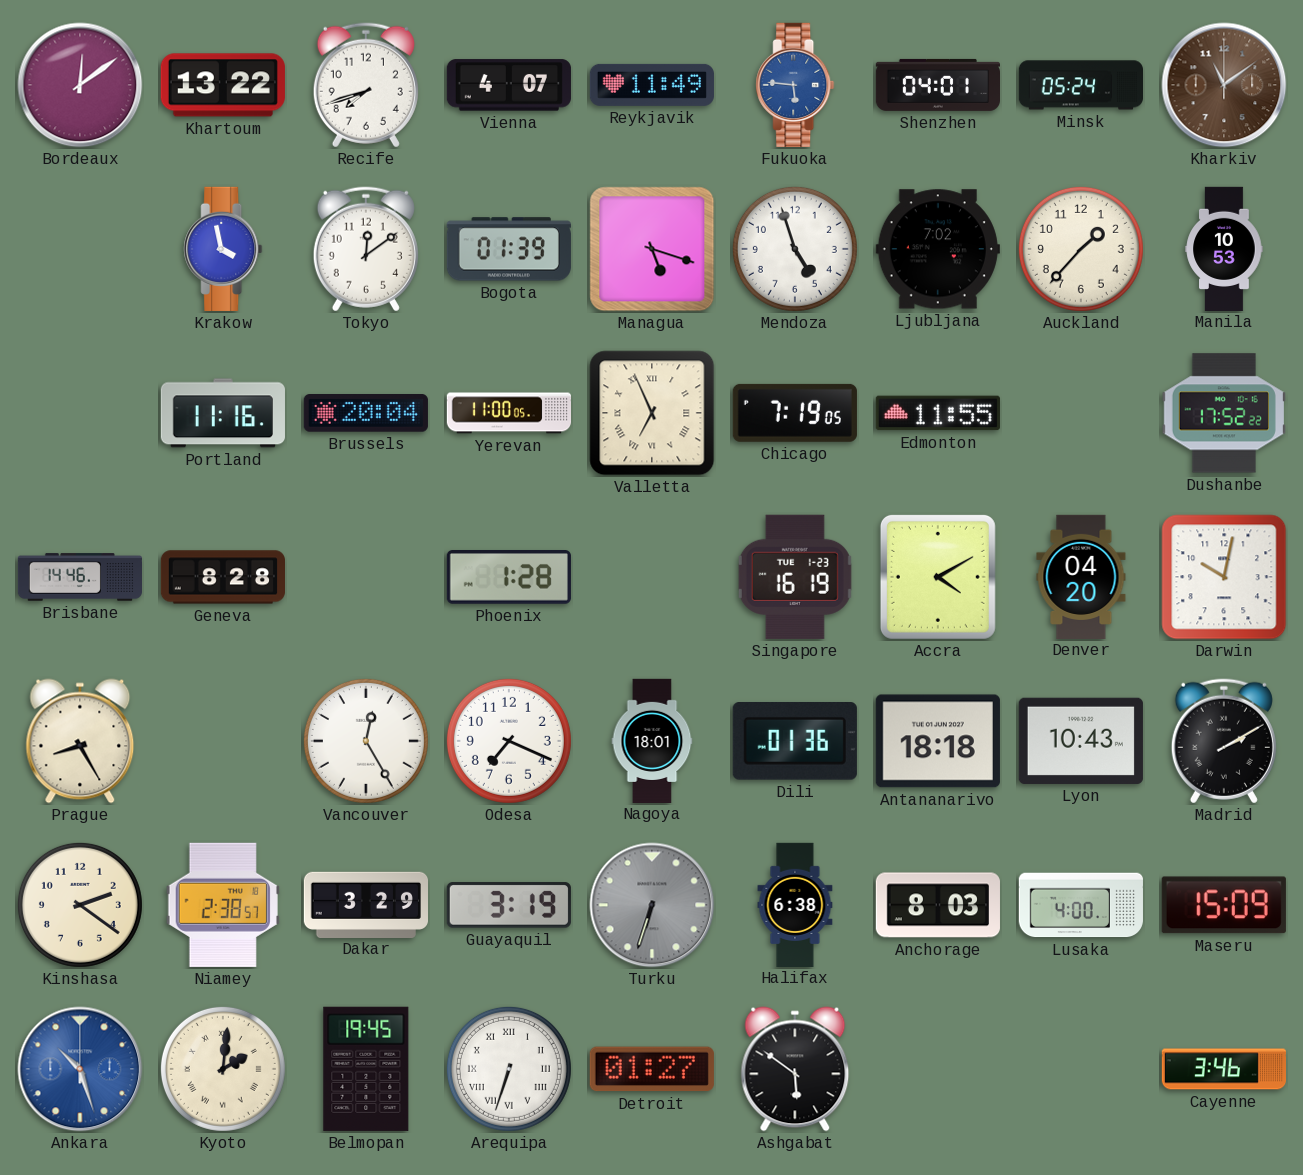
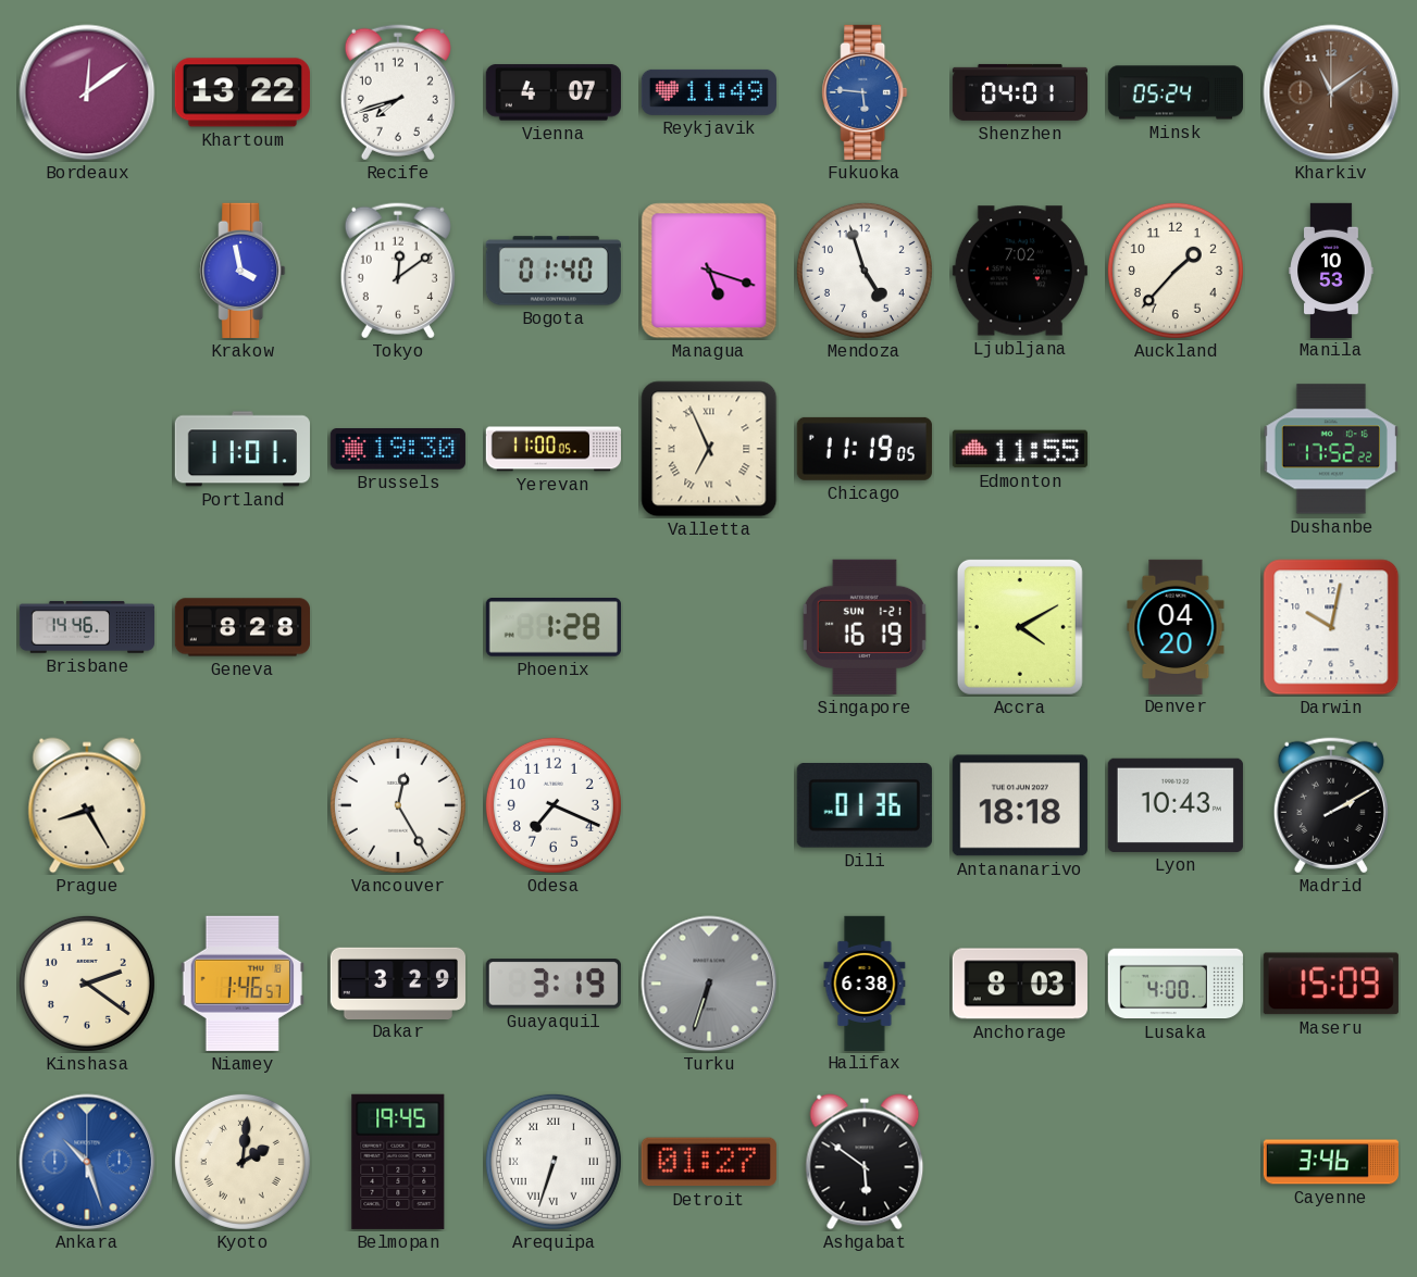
Bogota: 01:39 -> 01:40 (554, 271)
Portland: 11:16 -> 11:01 (243, 449)
Brussels: 20:04 -> 19:30 (398, 449)
Chicago: 7:19 -> 11:19 (865, 449)
Singapore date: TUE 1-23 -> SUN 1-21 (865, 627)
Nagoya: 18:01 -> none (652, 740)
Niamey: 2:38 -> 1:46 (243, 984)
